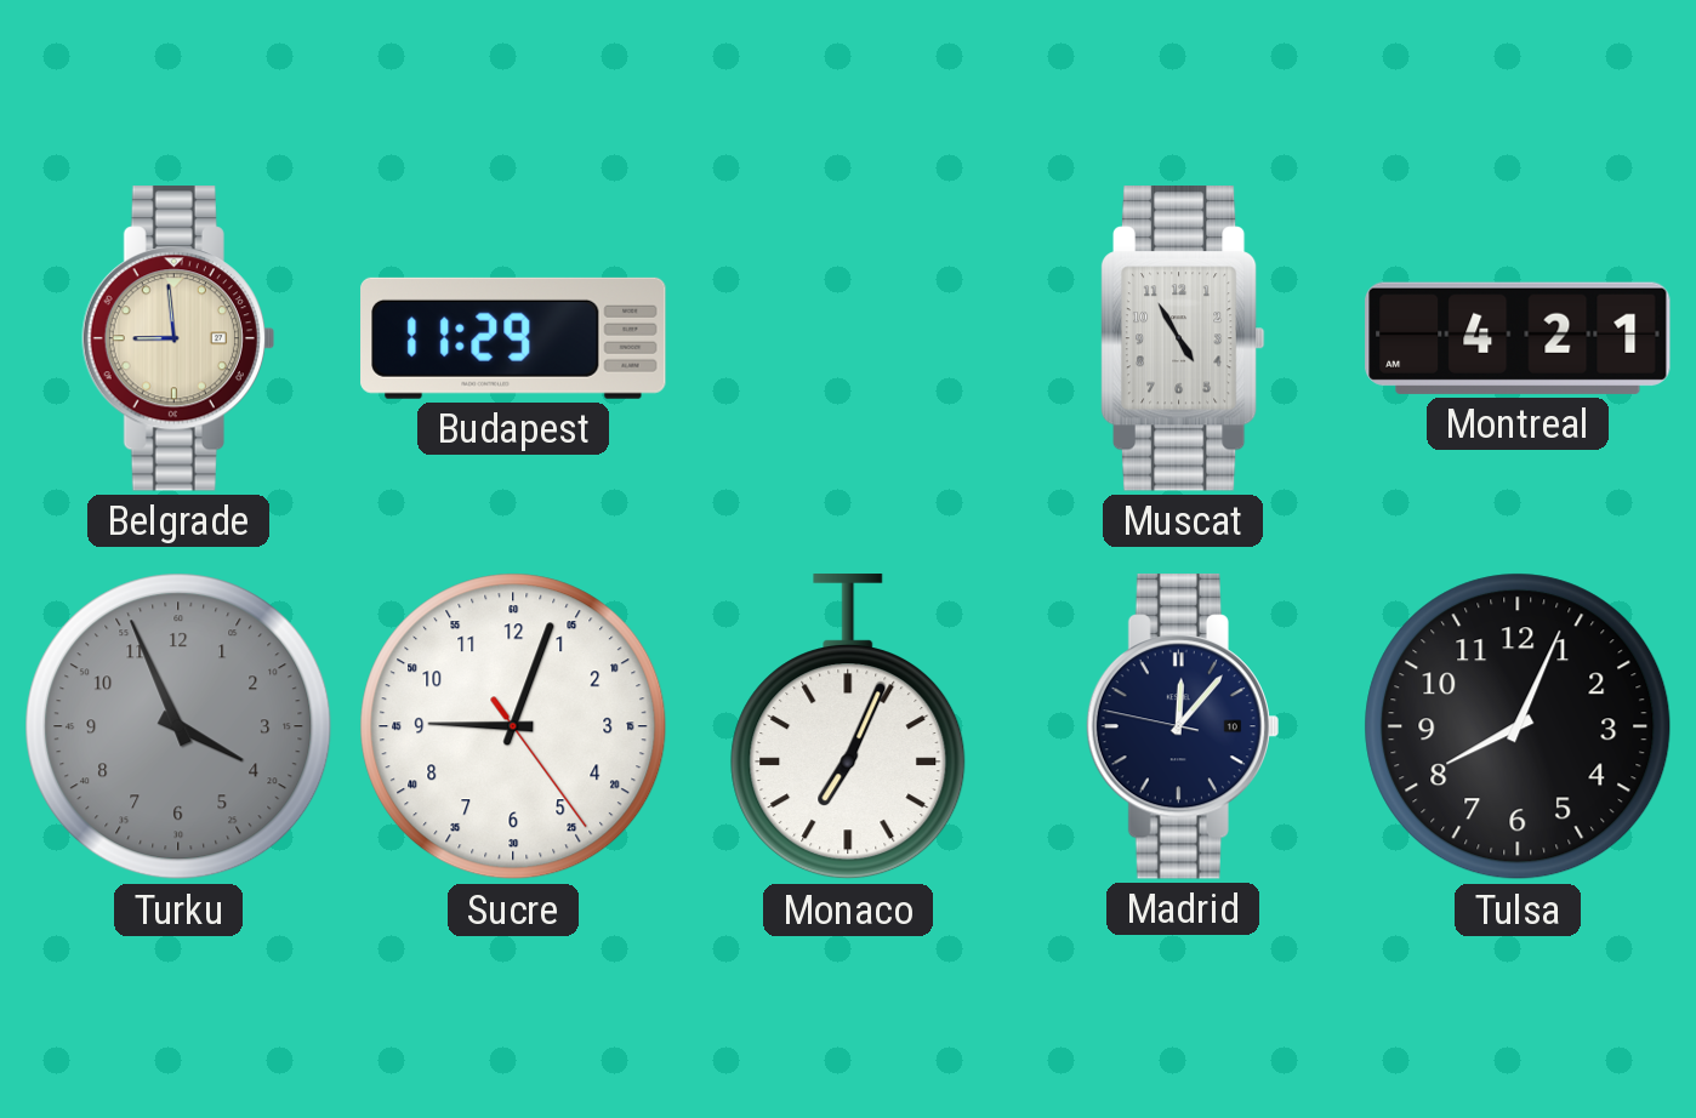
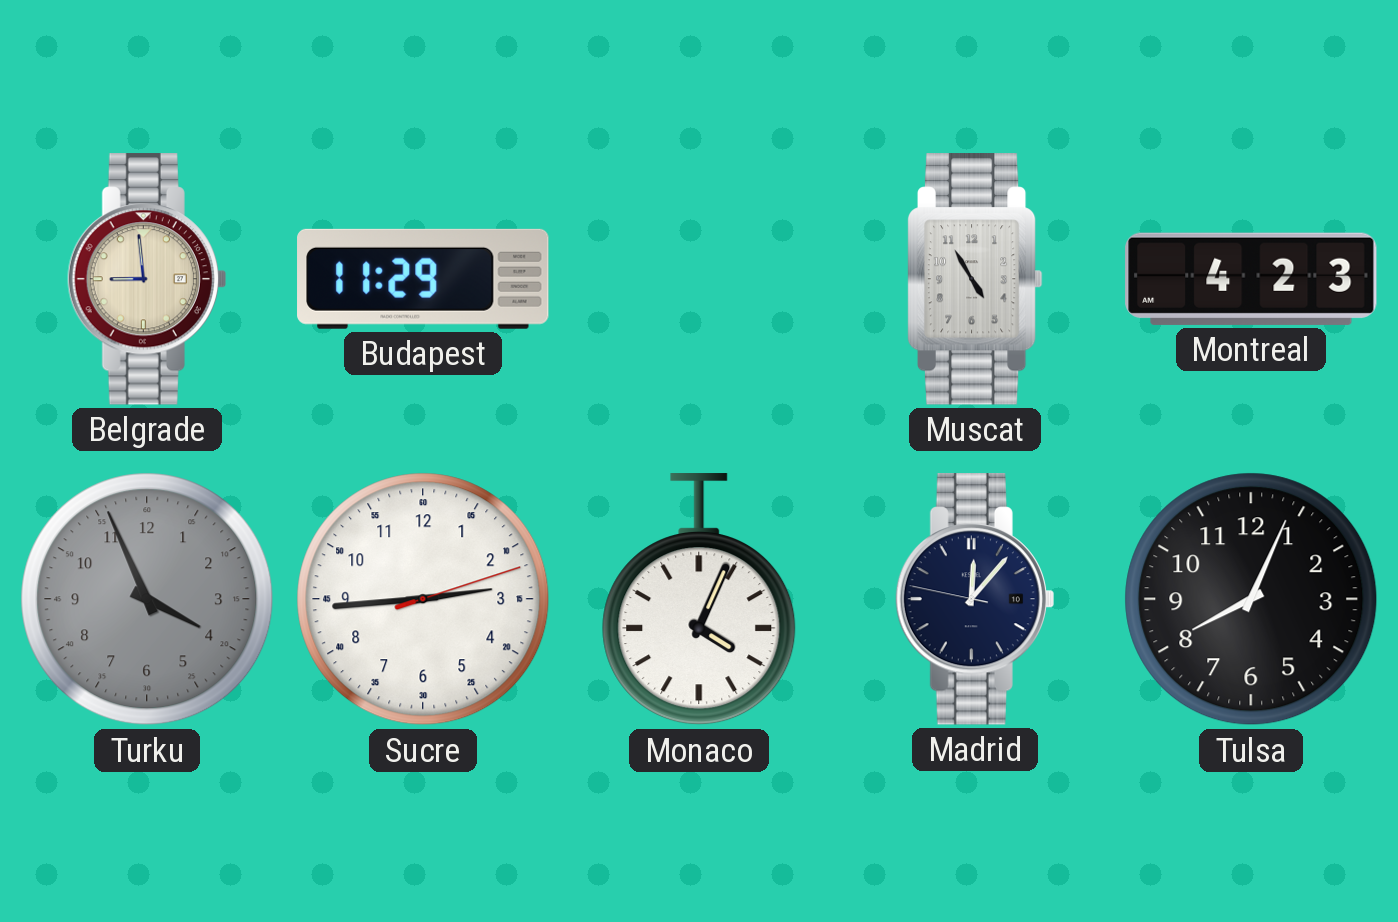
Montreal: 4:21 -> 4:23 (1251, 279)
Sucre: 9:03 -> 2:44 (423, 599)
Monaco: 7:04 -> 4:04 (699, 600)
